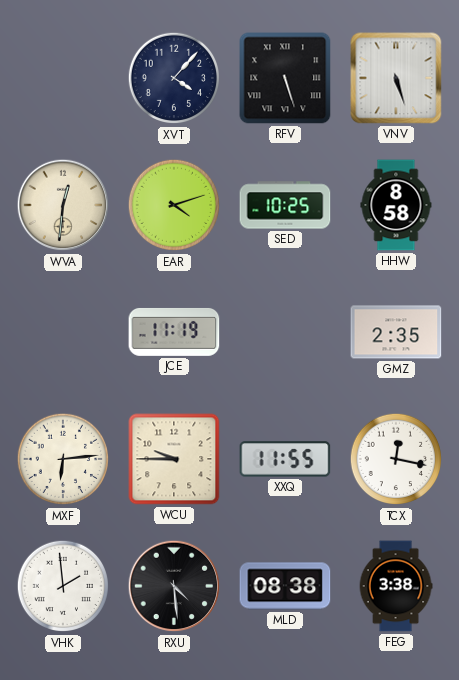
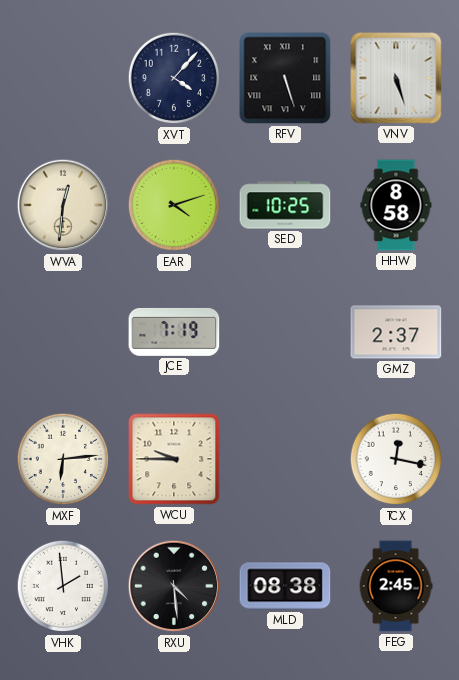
JCE: 11:19 -> 7:19 (174, 332)
GMZ: 2:35 -> 2:37 (396, 332)
XXQ: 11:55 -> none (285, 459)
FEG: 3:38 -> 2:45 (396, 586)
